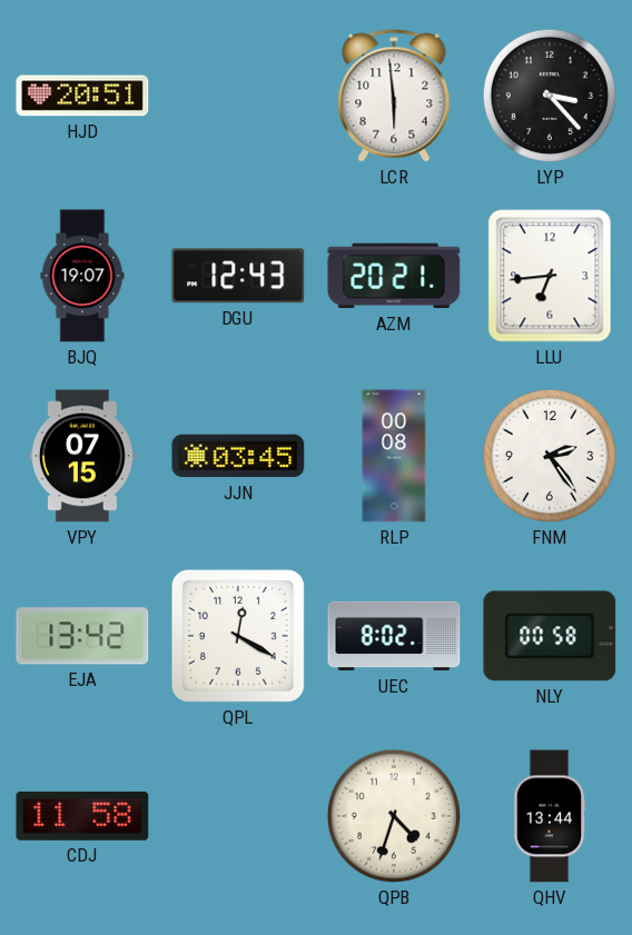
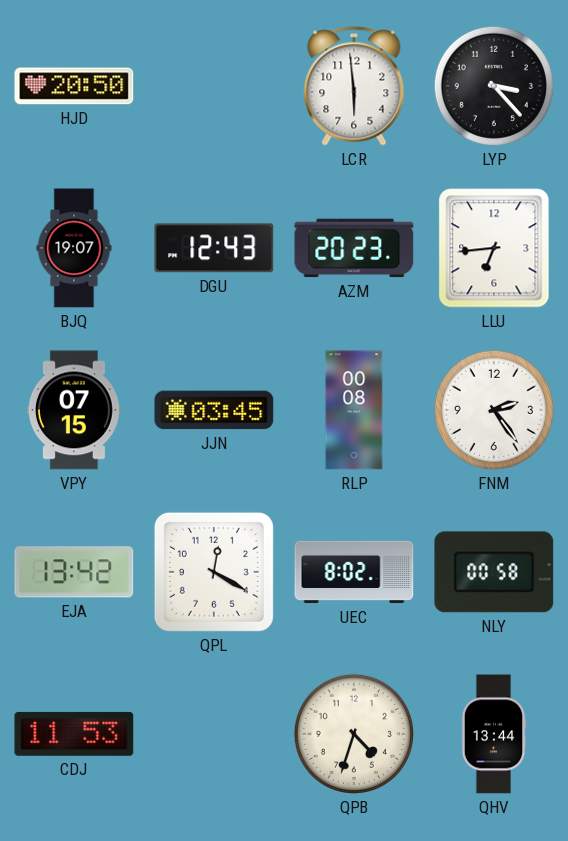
HJD: 20:51 -> 20:50 (74, 86)
AZM: 20:21 -> 20:23 (354, 248)
CDJ: 11:58 -> 11:53 (74, 734)
